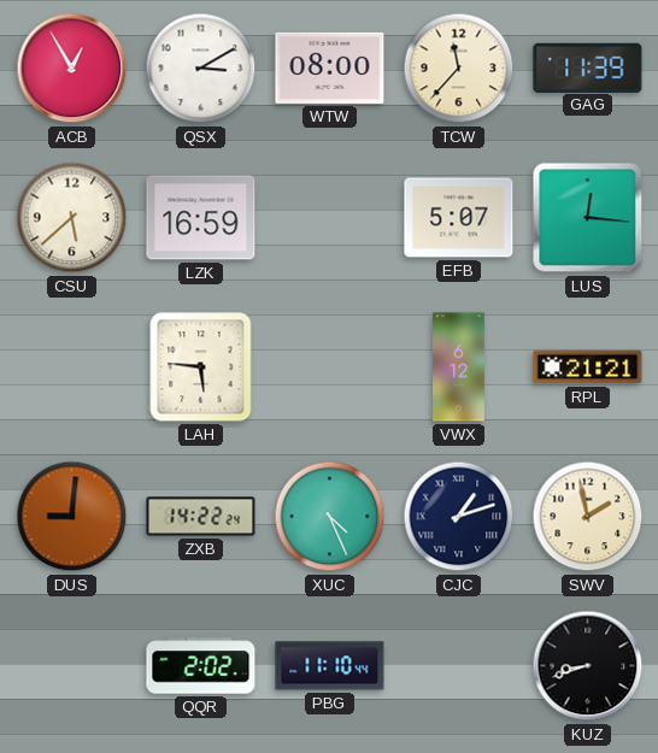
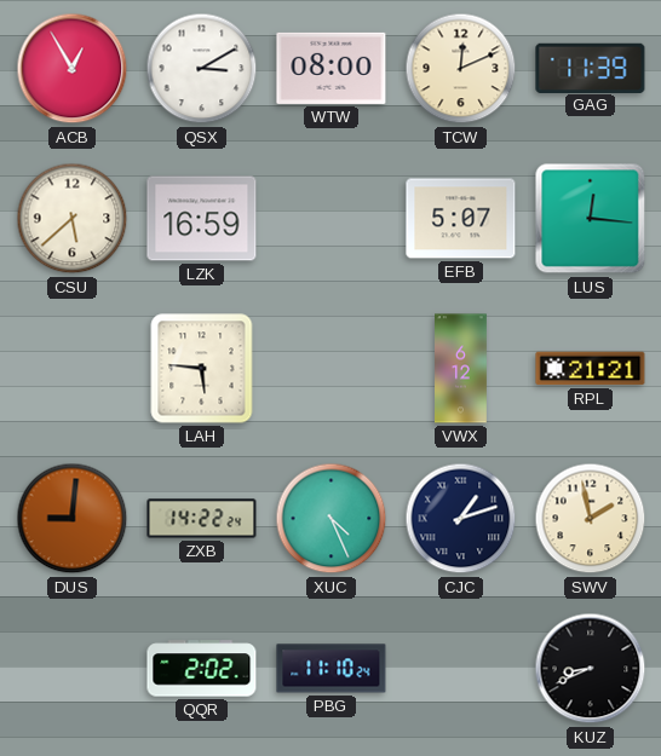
TCW: 11:37 -> 12:11 (461, 69)
PBG: 11:10:44 -> 11:10:24 (332, 669)
KUZ: 8:42 -> 8:41 (591, 669)
